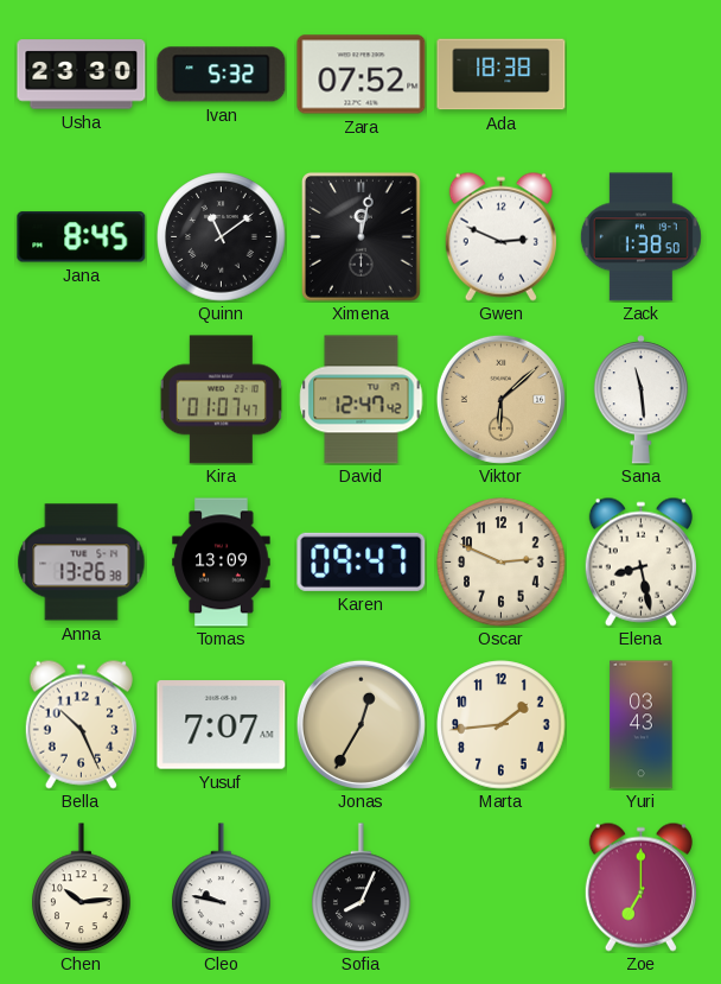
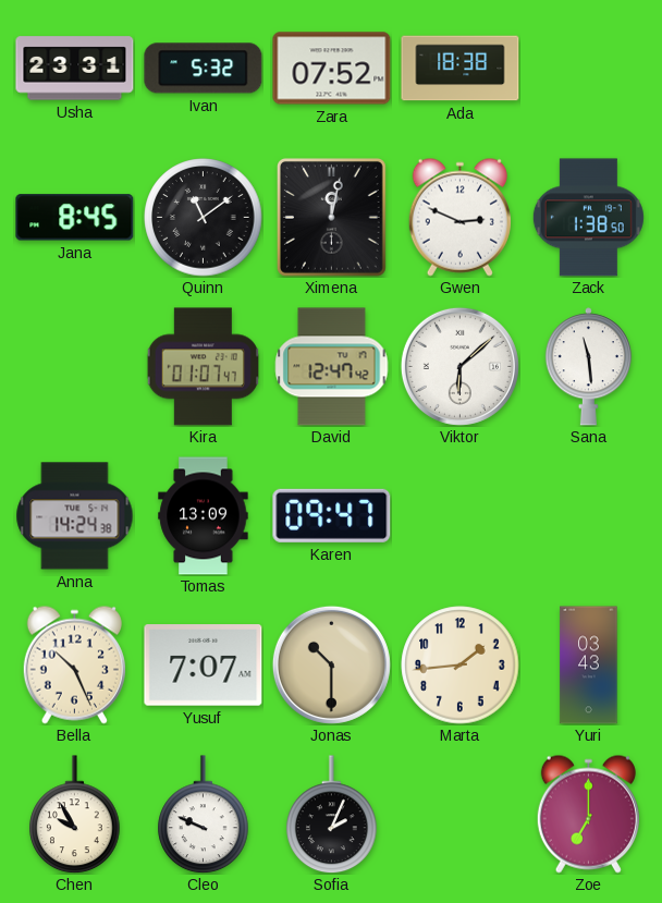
Usha: 23:30 -> 23:31 (75, 69)
Viktor dial: champagne -> white (459, 366)
Anna: 13:26 -> 14:24 (75, 516)
Oscar: 2:49 -> none (502, 563)
Elena: 8:28 -> none (640, 561)
Jonas: 12:35 -> 10:30 (331, 664)
Chen: 10:14 -> 9:55 (75, 815)
Cleo: 9:47 -> 9:49 (204, 815)
Sofia: 8:04 -> 2:04 (332, 815)
